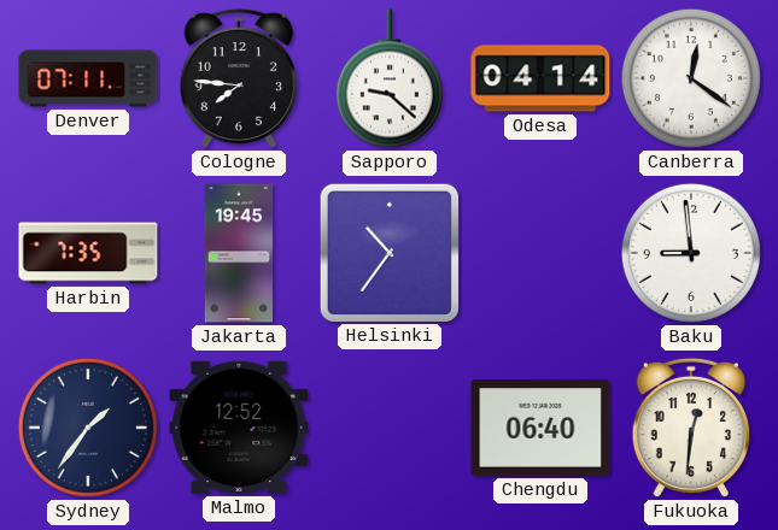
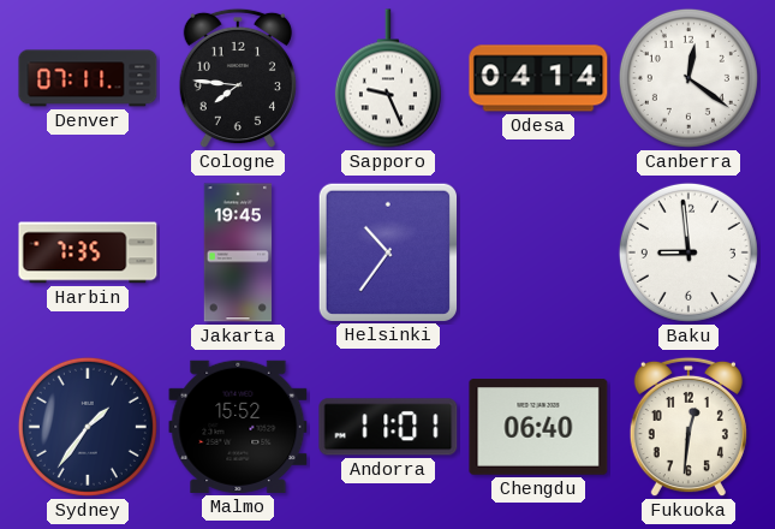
Sapporo: 9:22 -> 9:26 (388, 78)
Malmo: 12:52 -> 15:52 (238, 427)
Andorra: none -> 11:01 (388, 427)
